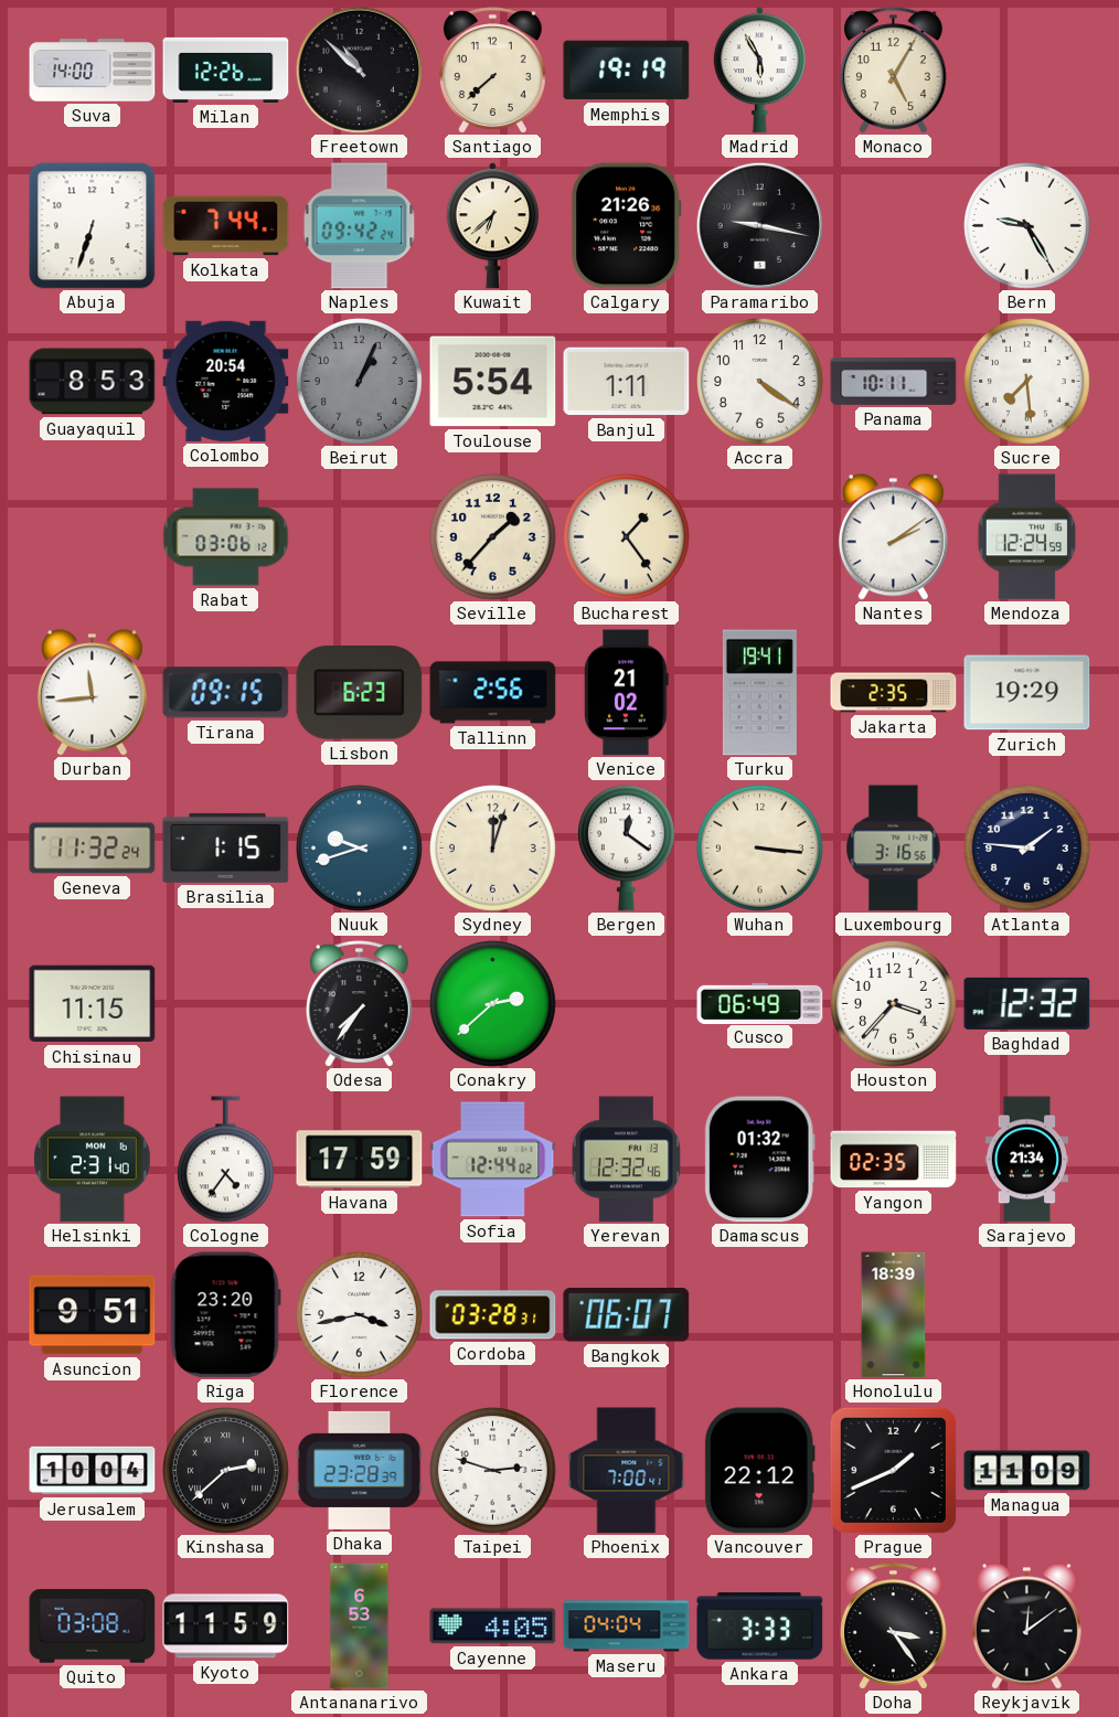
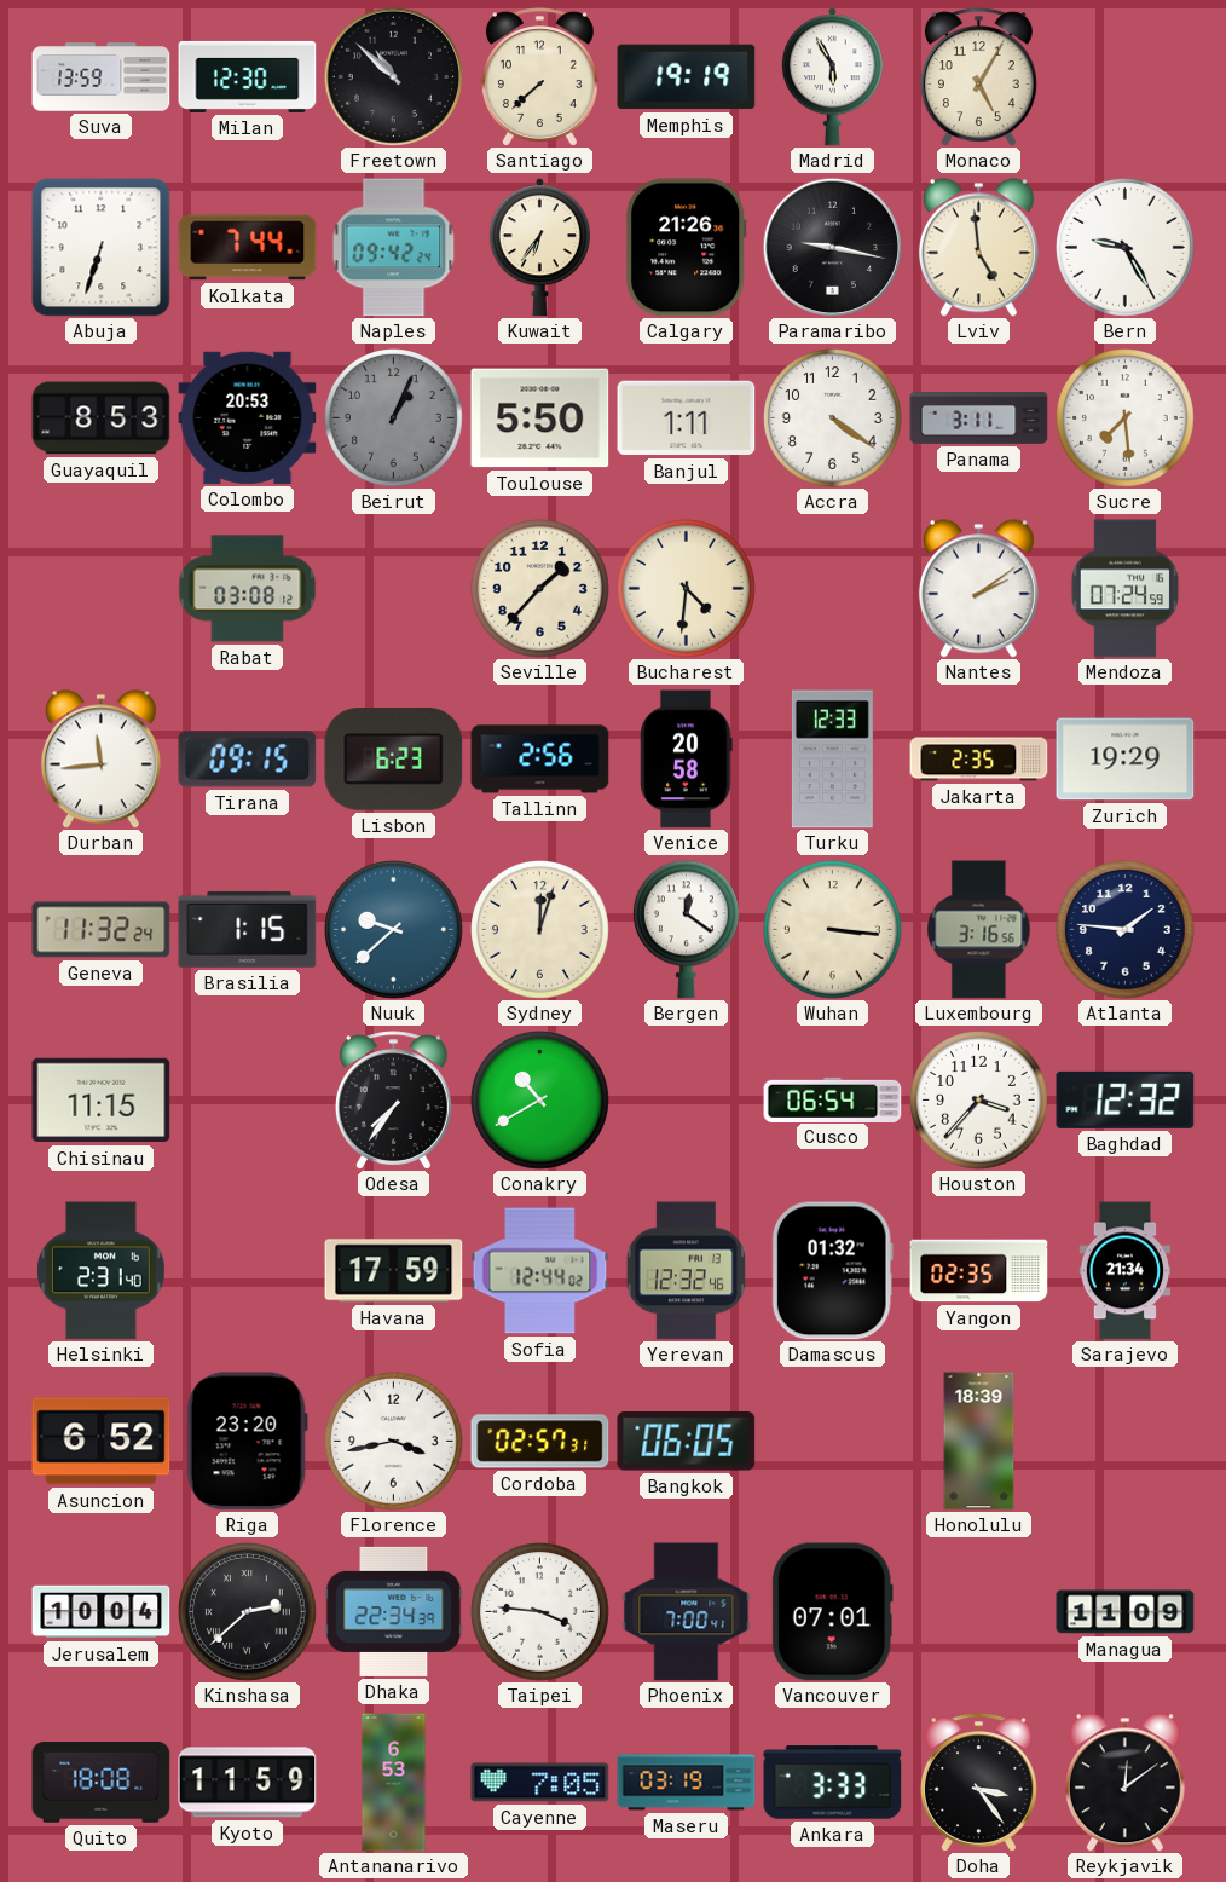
Suva: 14:00 -> 13:59 (102, 77)
Milan: 12:26 -> 12:30 (248, 76)
Kuwait: 6:38 -> 6:36 (539, 248)
Lviv: none -> 4:59 (978, 248)
Colombo: 20:54 -> 20:53 (248, 417)
Toulouse: 5:54 -> 5:50 (540, 418)
Panama: 10:11 -> 3:11 (979, 418)
Rabat: 03:06 -> 03:08 (248, 589)
Bucharest: 1:24 -> 4:31 (687, 589)
Mendoza: 12:24 -> 07:24 (1124, 589)
Venice: 21:02 -> 20:58 (687, 760)
Turku: 19:41 -> 12:33 (832, 760)
Nuuk: 9:42 -> 9:38 (394, 930)
Conakry: 2:38 -> 10:40 (540, 1101)
Cusco: 06:49 -> 06:54 (833, 1099)
Cologne: 4:36 -> none (225, 1160)
Asuncion: 9:51 -> 6:52 (102, 1442)
Cordoba: 03:28 -> 02:57 (540, 1442)
Bangkok: 06:07 -> 06:05 (687, 1442)
Dhaka: 23:28 -> 22:34 (394, 1611)
Taipei: 2:48 -> 3:46 (540, 1612)
Vancouver: 22:12 -> 07:01 (832, 1612)
Prague: 1:41 -> none (893, 1470)
Quito: 03:08 -> 18:08 (102, 1783)
Cayenne: 4:05 -> 7:05 (540, 1783)
Maseru: 04:04 -> 03:19 (687, 1783)
